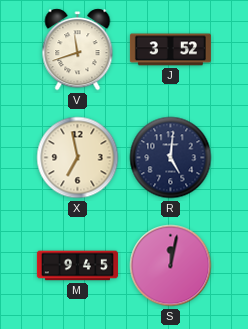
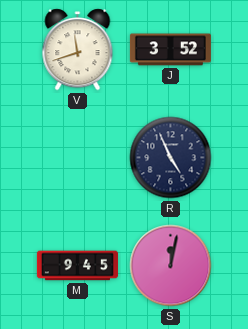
X: 6:58 -> none (78, 158)
R: 5:01 -> 4:56 (171, 158)
